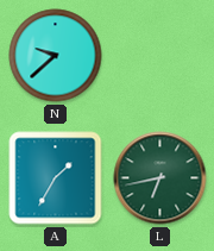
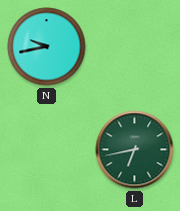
N: 9:38 -> 9:43 (47, 47)
A: 1:35 -> none (56, 178)
